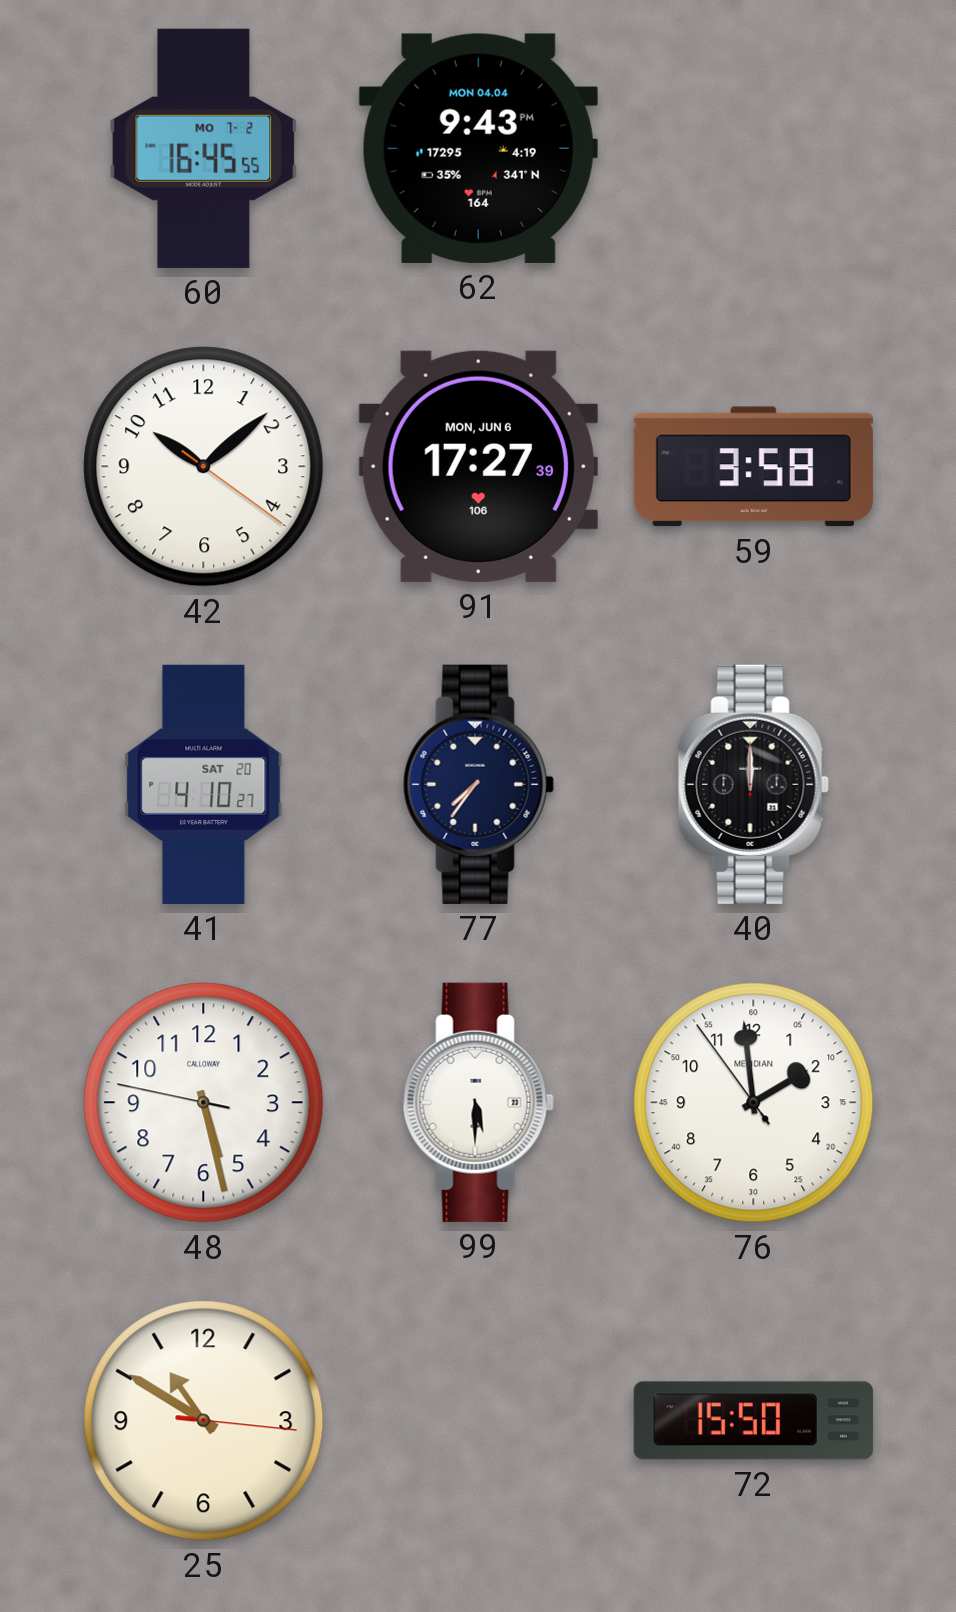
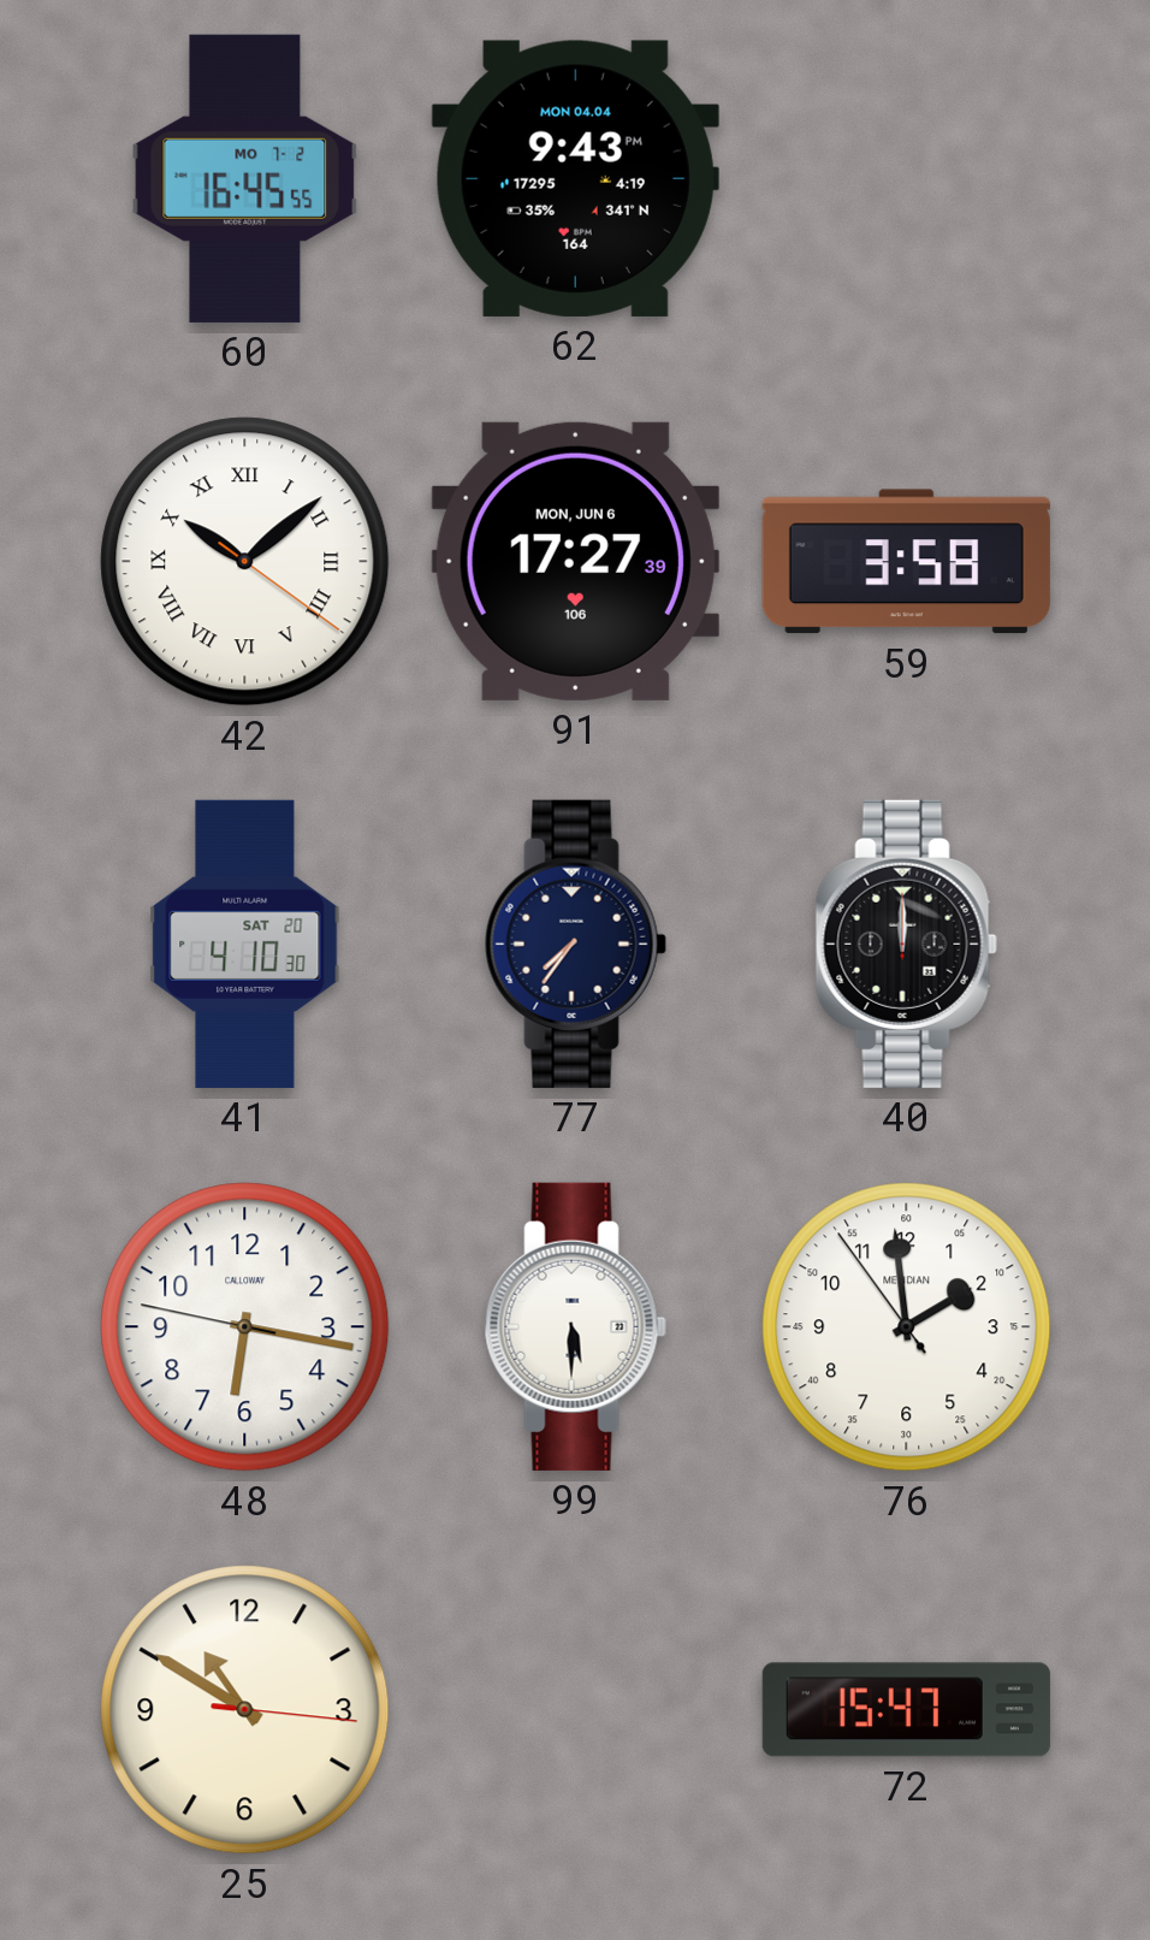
42 numerals: Arabic -> Roman (245, 562)
41: 4:10:27 -> 4:10:30 (245, 944)
48: 5:27 -> 6:16 (245, 1327)
72: 15:50 -> 15:47 (906, 1710)
